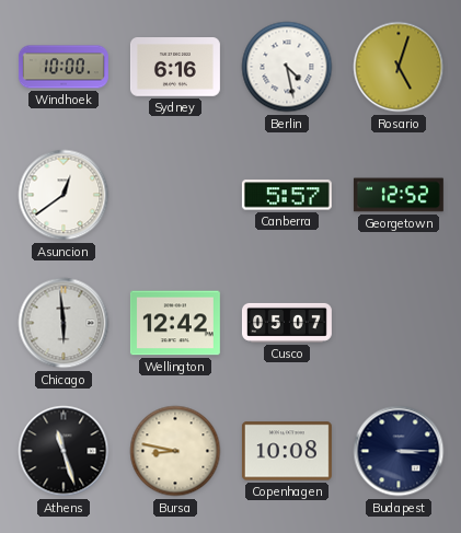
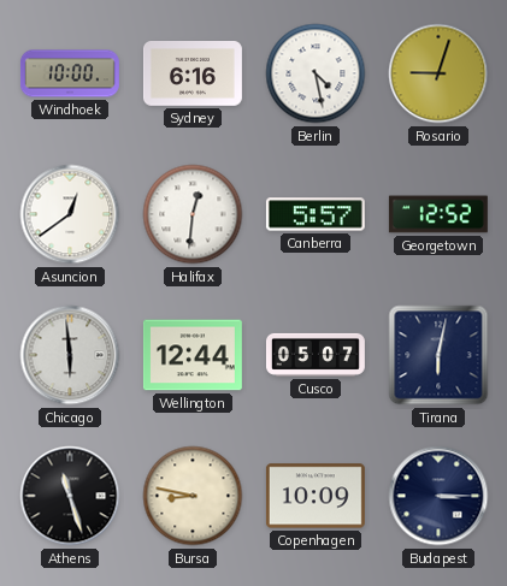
Rosario: 5:03 -> 9:03 (438, 73)
Halifax: none -> 12:31 (193, 214)
Wellington: 12:42 -> 12:44 (193, 355)
Tirana: none -> 6:02 (438, 355)
Copenhagen: 10:08 -> 10:09 (316, 496)
